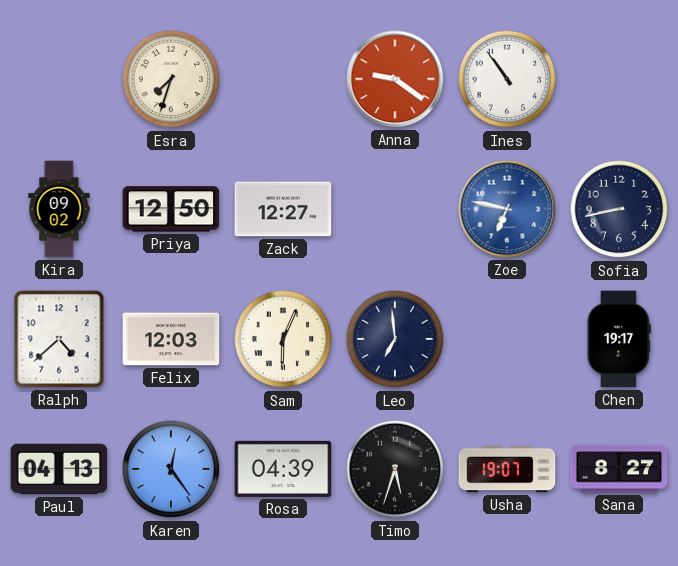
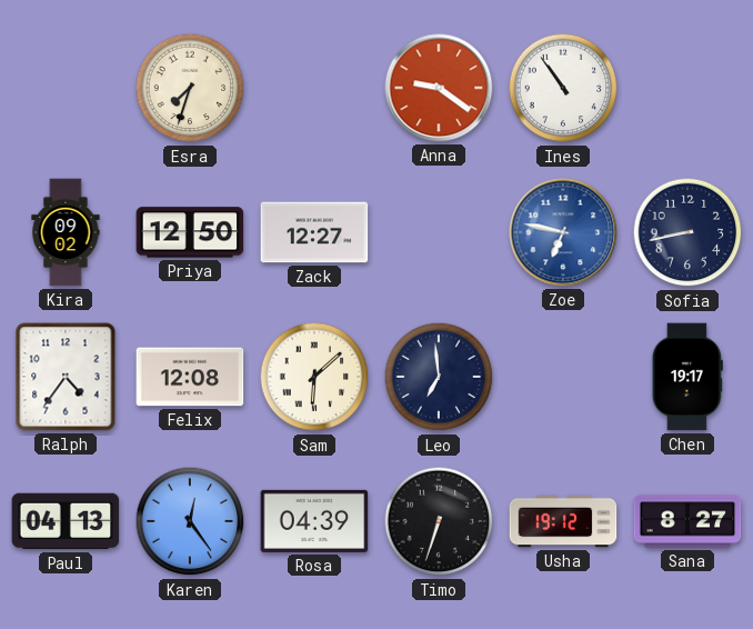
Ralph: 4:38 -> 4:36 (66, 377)
Felix: 12:03 -> 12:08 (190, 377)
Sam: 6:04 -> 6:08 (314, 377)
Timo: 5:33 -> 6:33 (439, 521)
Usha: 19:07 -> 19:12 (563, 521)
